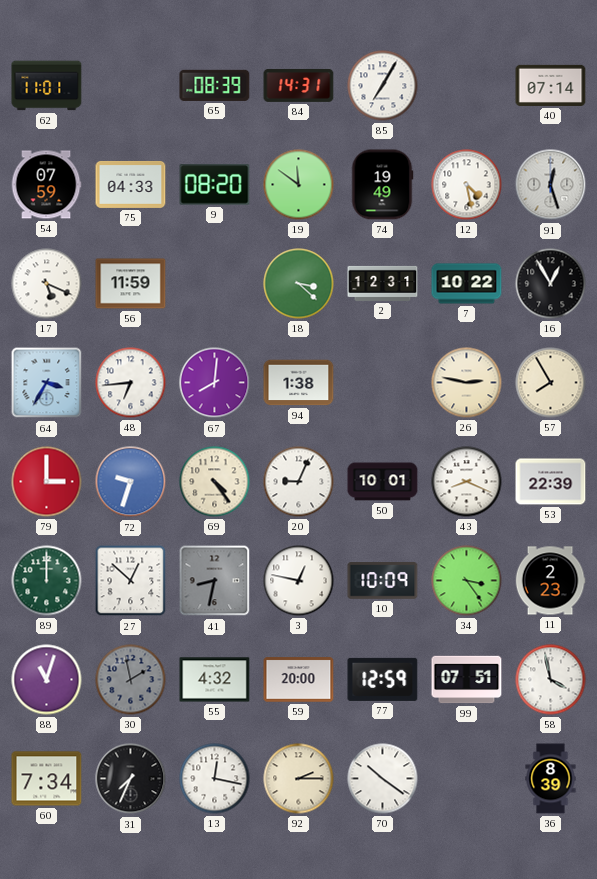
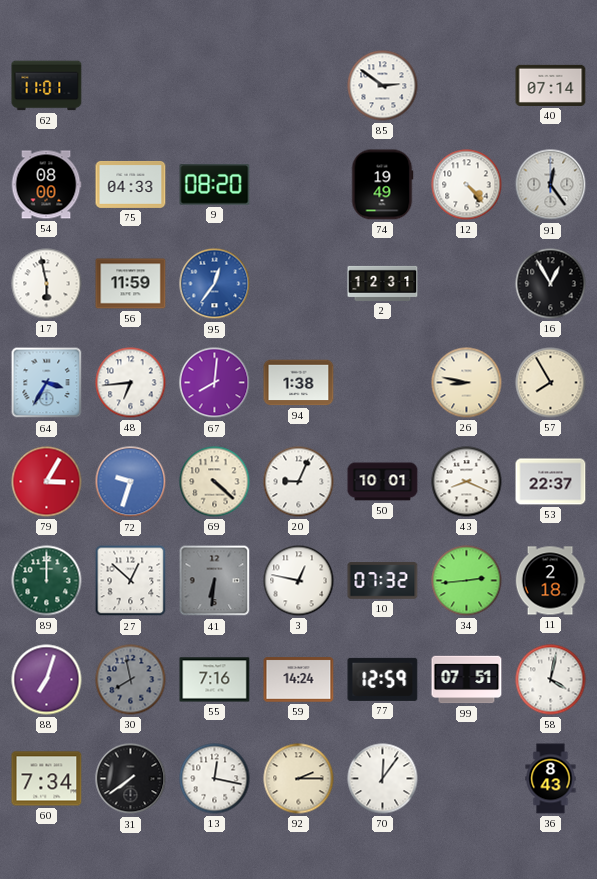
65: 08:39 -> none (215, 85)
84: 14:31 -> none (299, 85)
85: 7:05 -> 2:51 (383, 86)
54: 07:59 -> 08:00 (46, 185)
19: 11:51 -> none (299, 185)
12: 4:28 -> 4:23 (467, 185)
91: 12:27 -> 12:24 (551, 185)
17: 5:19 -> 5:58 (47, 284)
95: none -> 12:36 (215, 284)
18: 3:22 -> none (299, 284)
7: 10:22 -> none (467, 284)
26: 2:47 -> 8:47 (467, 383)
79: 3:00 -> 3:05 (47, 482)
69: 4:24 -> 4:22 (215, 482)
53: 22:39 -> 22:37 (551, 482)
41: 8:32 -> 6:31 (215, 581)
10: 10:09 -> 07:32 (383, 581)
34: 3:24 -> 2:44 (467, 581)
11: 2:23 -> 2:18 (550, 581)
88: 11:03 -> 7:03 (47, 680)
30: 1:58 -> 7:58 (131, 680)
55: 4:32 -> 7:16 (215, 680)
59: 20:00 -> 14:24 (299, 680)
58: 3:58 -> 4:02 (551, 680)
31: 7:34 -> 7:39 (131, 779)
70: 10:21 -> 12:06 (383, 779)
36: 8:39 -> 8:43 (551, 779)
